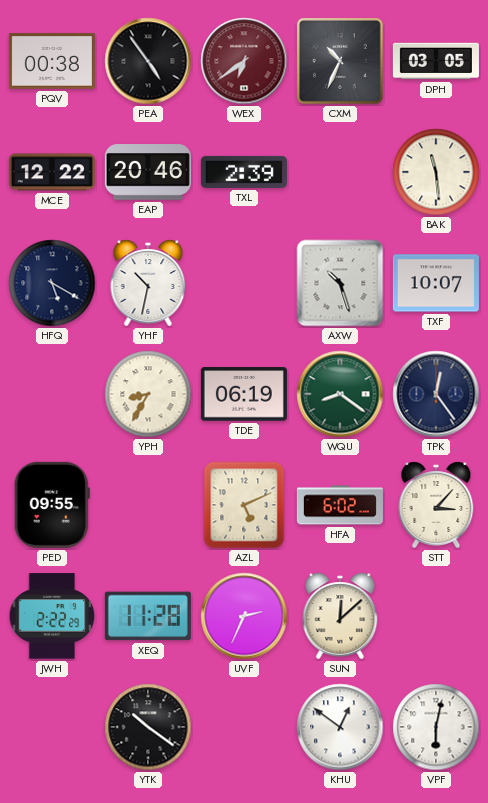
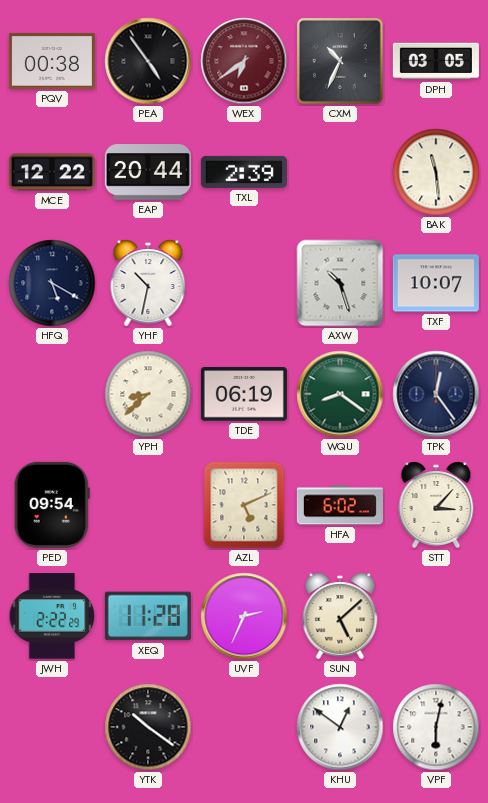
EAP: 20:46 -> 20:44 (148, 172)
YPH: 8:35 -> 8:38 (148, 394)
PED: 09:55 -> 09:54 (52, 505)
SUN: 12:08 -> 5:08 (340, 616)
